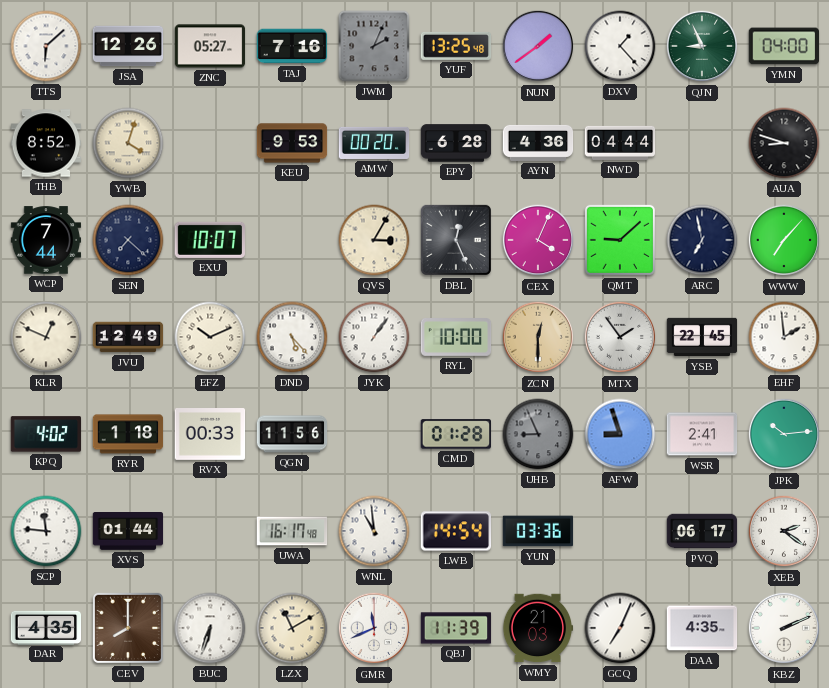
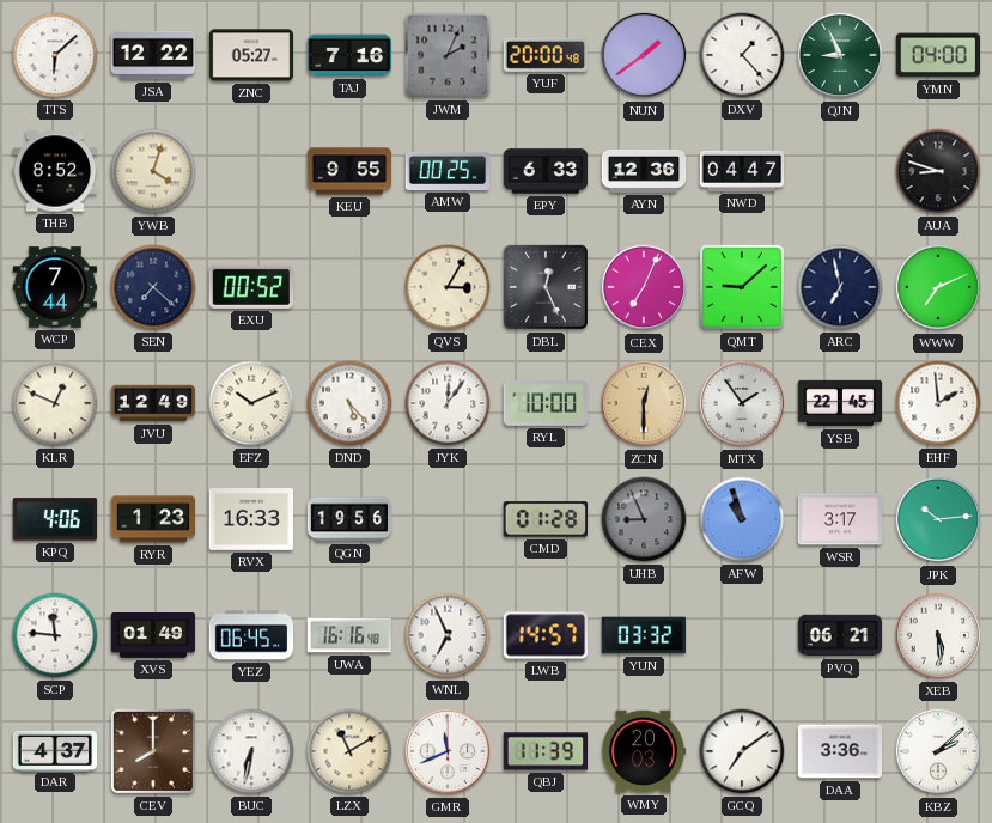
JSA: 12:26 -> 12:22 (153, 55)
YUF: 13:25 -> 20:00 (546, 55)
KEU: 9:53 -> 9:55 (349, 171)
AMW: 00:20 -> 00:25 (448, 171)
EPY: 6:28 -> 6:33 (546, 171)
AYN: 4:36 -> 12:36 (644, 171)
NWD: 04:44 -> 04:47 (742, 171)
EXU: 10:07 -> 00:52 (250, 287)
CEX: 4:04 -> 7:04 (644, 287)
WWW: 7:07 -> 7:11 (938, 287)
JYK: 1:06 -> 12:06 (448, 403)
KPQ: 4:02 -> 4:06 (55, 519)
RYR: 1:18 -> 1:23 (153, 519)
RVX: 00:33 -> 16:33 (251, 520)
QGN: 11:56 -> 19:56 (349, 519)
AFW: 8:57 -> 10:57 (742, 519)
WSR: 2:41 -> 3:17 (840, 519)
XVS: 01:44 -> 01:49 (153, 636)
YEZ: none -> 06:45 (251, 635)
UWA: 16:17 -> 16:16 (349, 635)
WNL: 10:59 -> 6:56 (448, 635)
LWB: 14:54 -> 14:57 (546, 635)
YUN: 03:36 -> 03:32 (644, 635)
PVQ: 06:17 -> 06:21 (840, 635)
XEB: 2:21 -> 5:29 (938, 635)
DAR: 4:35 -> 4:37 (55, 750)
BUC: 6:33 -> 6:32 (251, 751)
WMY: 21:03 -> 20:03 (644, 751)
GCQ: 7:04 -> 7:09 (742, 751)
DAA: 4:35 -> 3:36 (840, 751)
KBZ: 2:11 -> 2:08 (938, 751)
